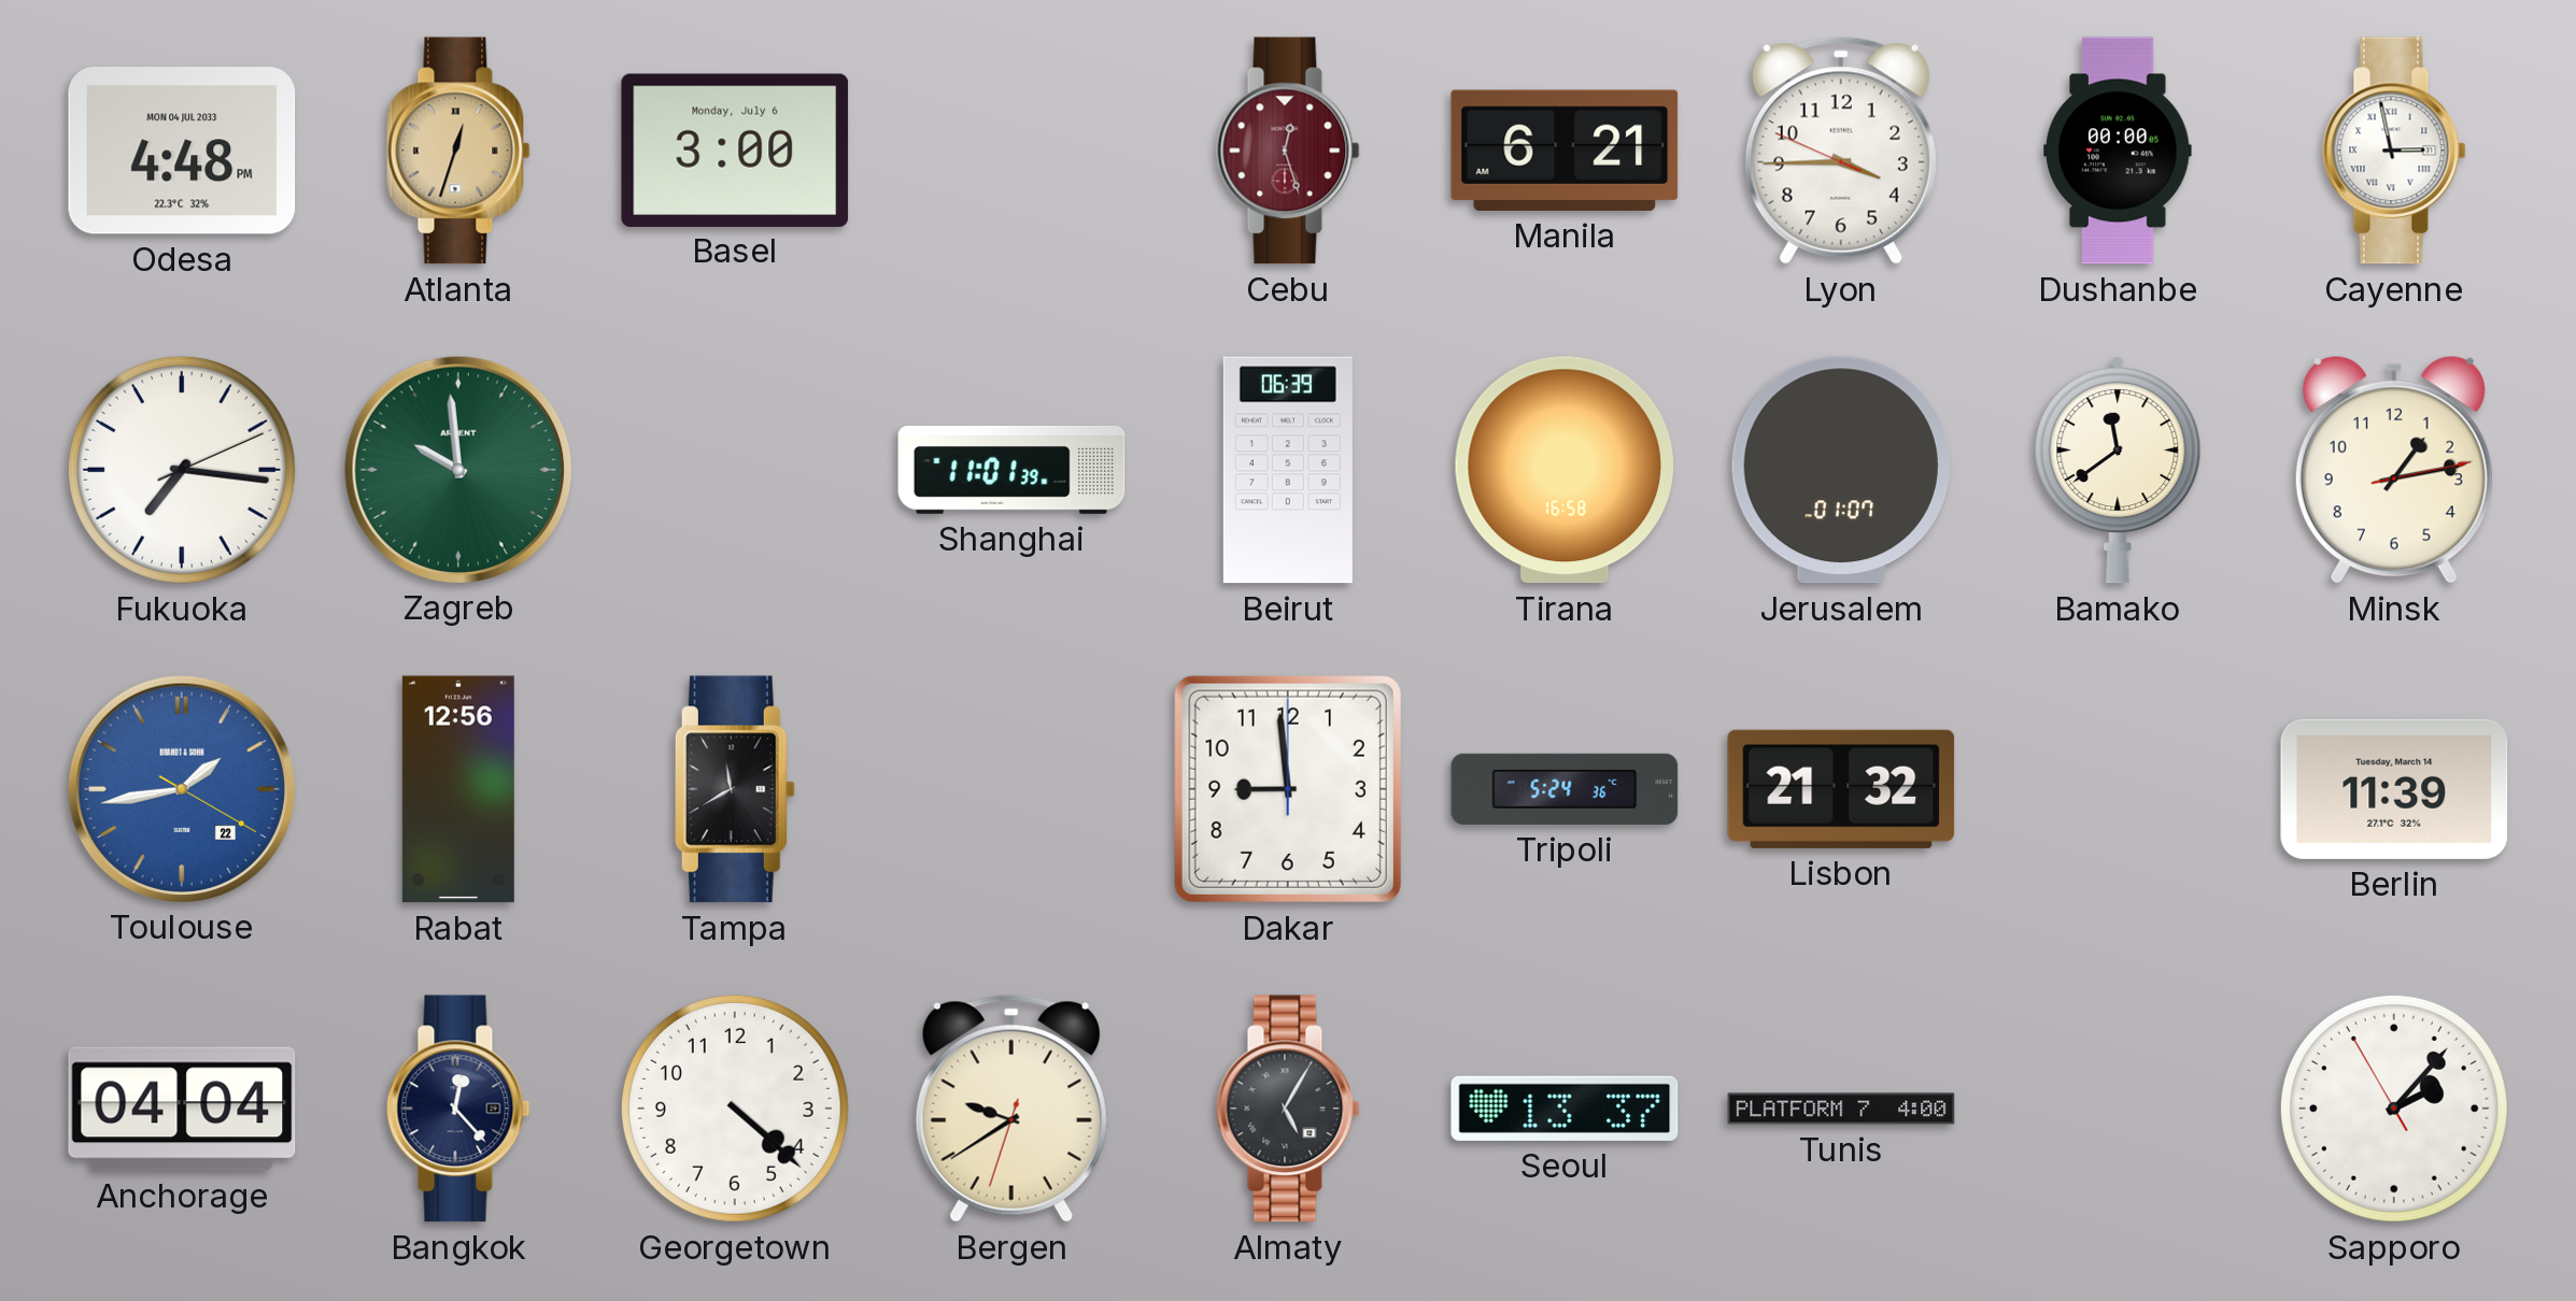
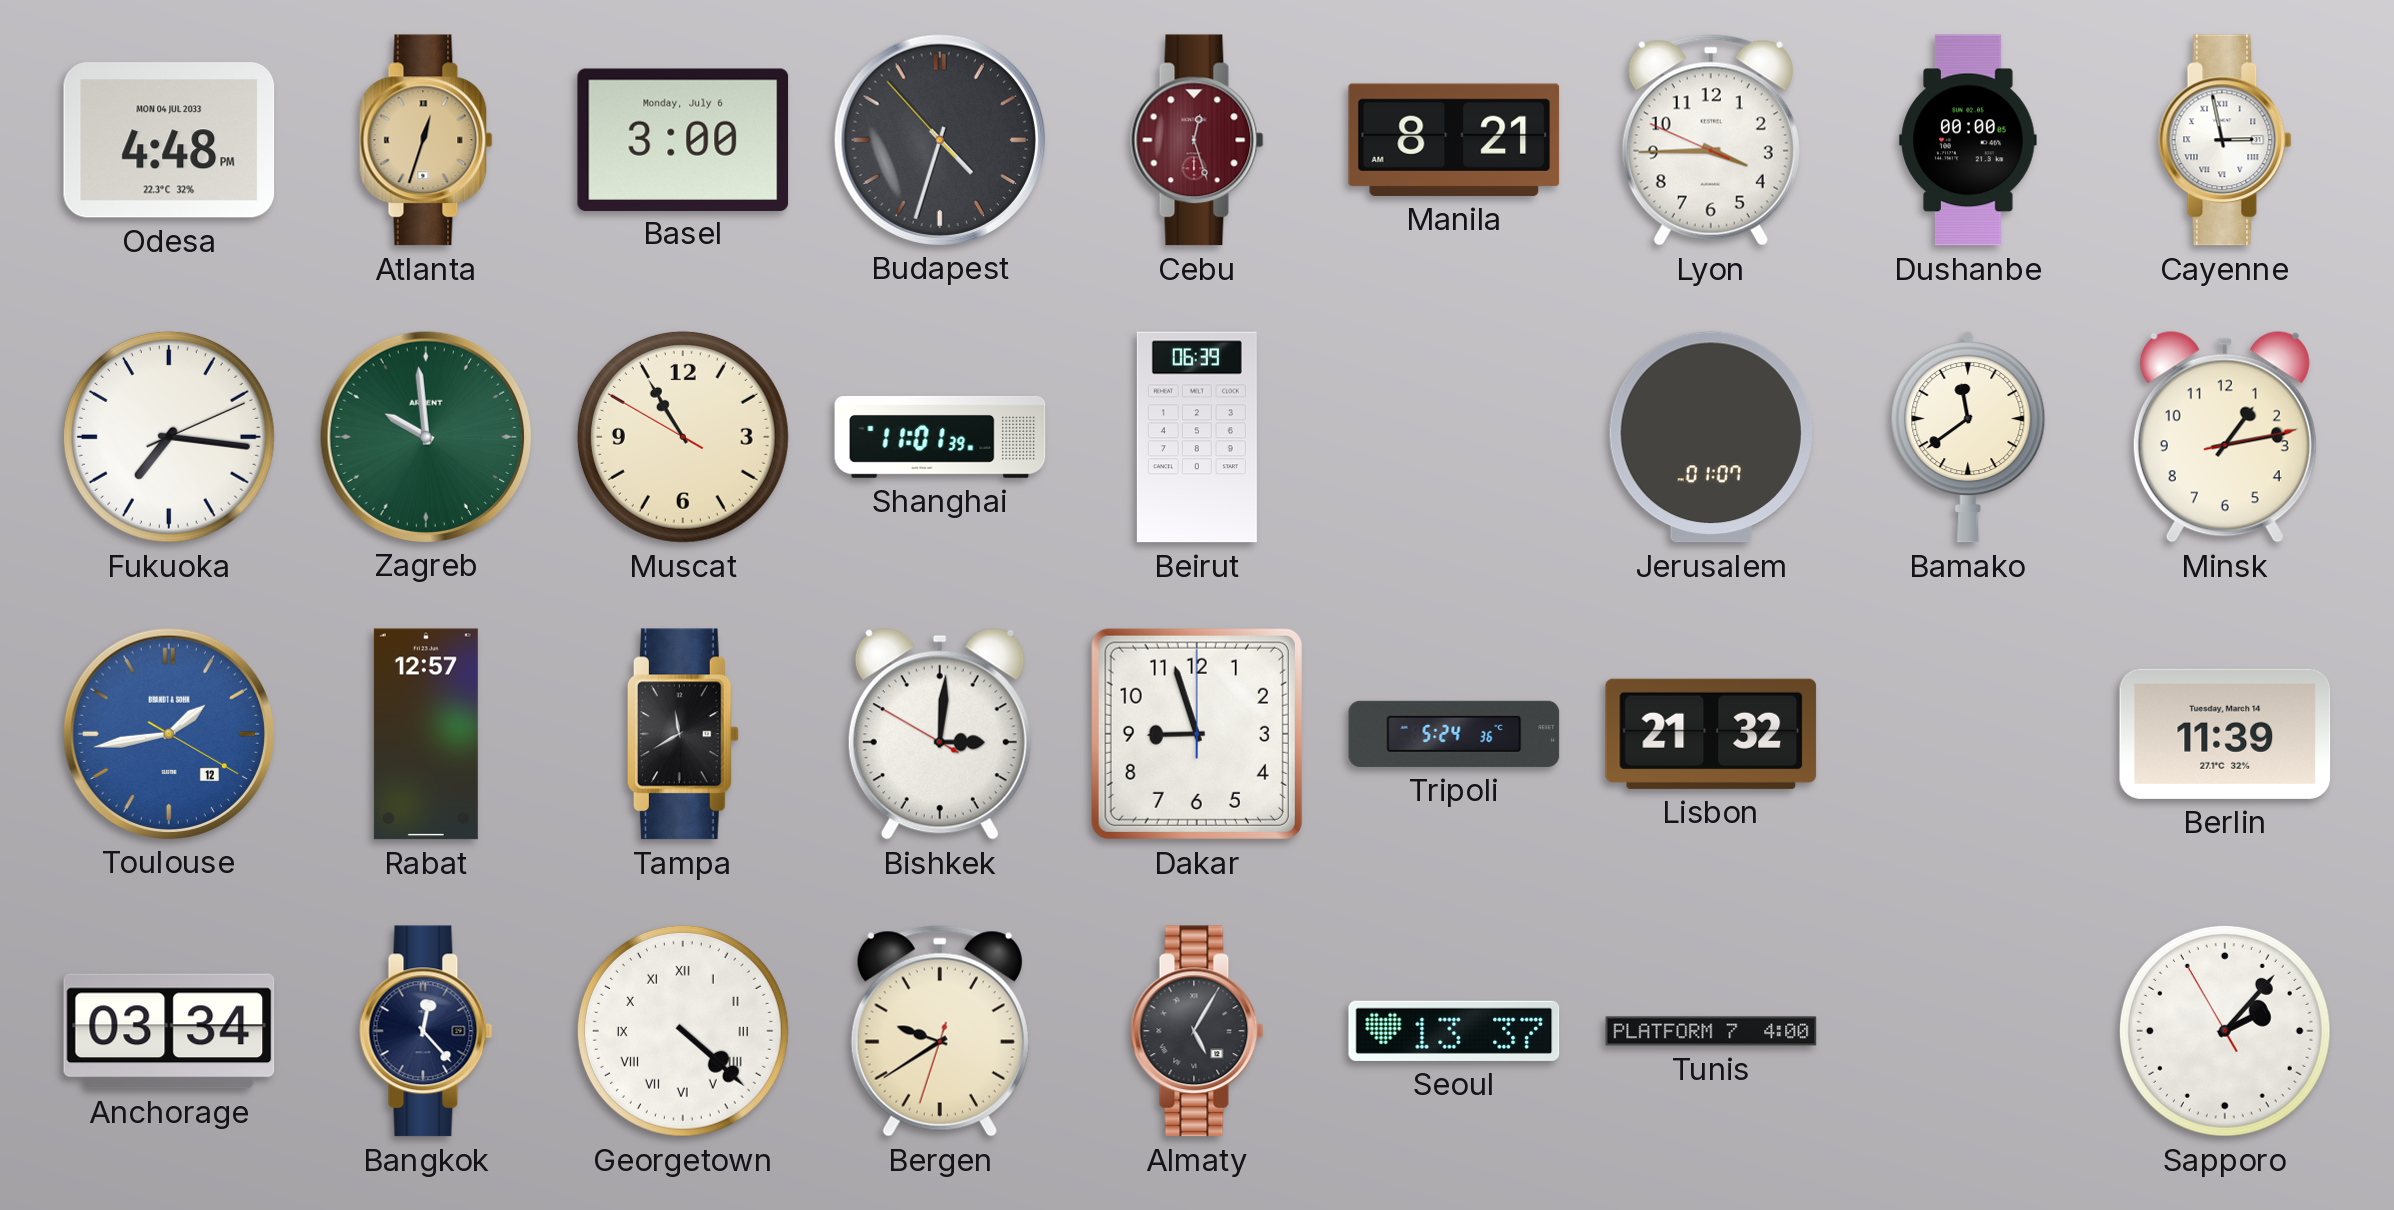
Budapest: none -> 4:32 (939, 139)
Manila: 6:21 -> 8:21 (1454, 140)
Muscat: none -> 10:54 (683, 437)
Tirana: 16:58 -> none (1563, 470)
Toulouse date: 22 -> 12 (168, 733)
Rabat: 12:56 -> 12:57 (426, 734)
Bishkek: none -> 3:00 (940, 734)
Dakar: 8:59 -> 8:57 (1197, 734)
Anchorage: 04:04 -> 03:34 (169, 1031)
Georgetown numerals: Arabic -> Roman (683, 1031)
